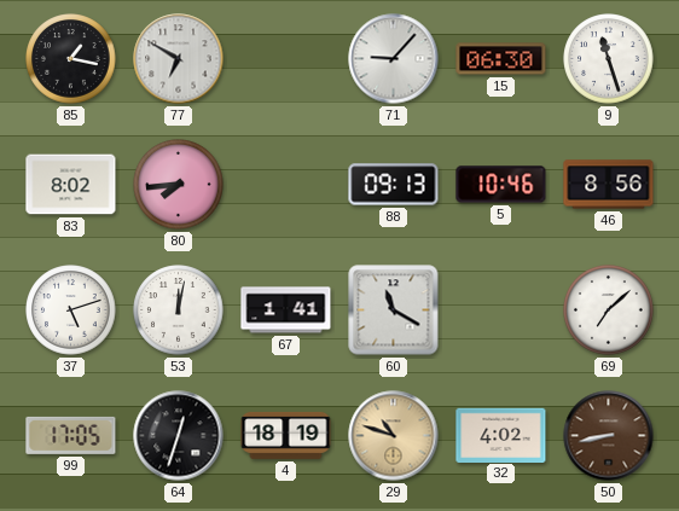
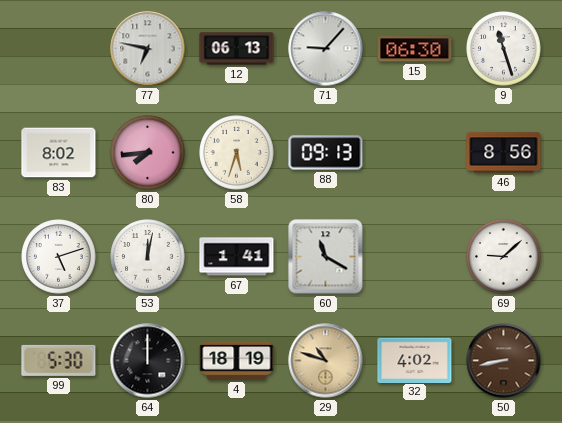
85: 1:17 -> none (71, 59)
77: 6:50 -> 6:47 (148, 49)
12: none -> 06:13 (237, 49)
58: none -> 5:33 (237, 153)
5: 10:46 -> none (501, 185)
69: 7:08 -> 9:08 (504, 257)
99: 17:05 -> 5:30 (59, 360)
64: 12:33 -> 12:00 (148, 361)
